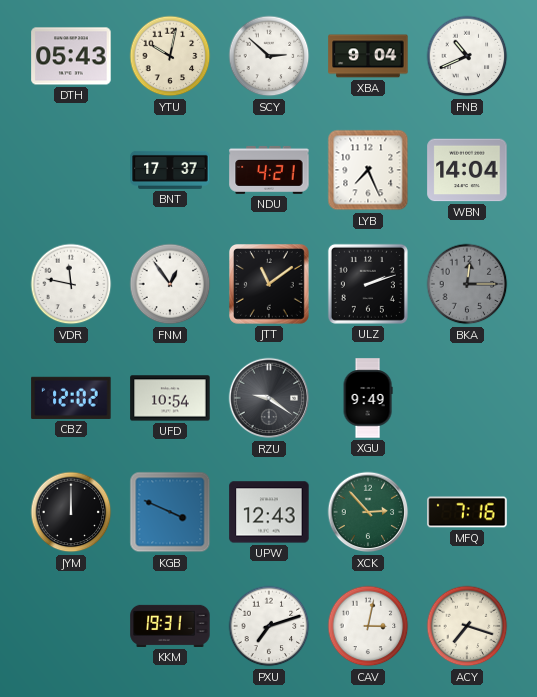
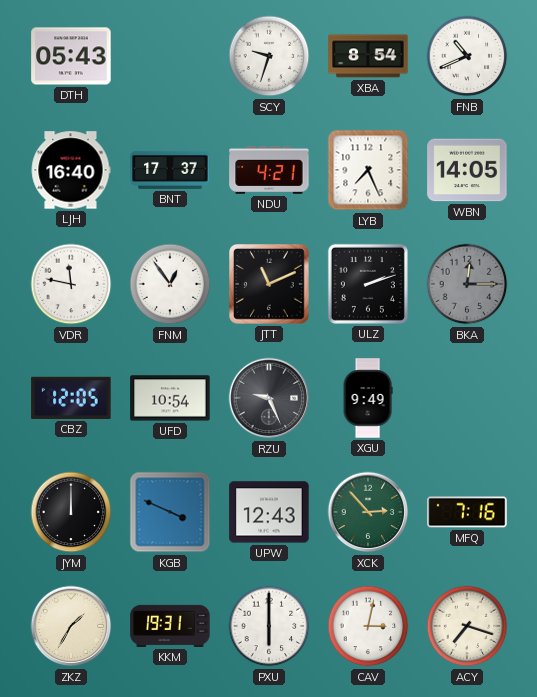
YTU: 10:02 -> none (170, 56)
SCY: 2:52 -> 9:33 (269, 56)
XBA: 9:04 -> 8:54 (368, 56)
LJH: none -> 16:40 (71, 170)
WBN: 14:04 -> 14:05 (467, 170)
JTT: 11:09 -> 11:11 (270, 285)
CBZ: 12:02 -> 12:05 (71, 398)
RZU: 9:21 -> 9:26 (269, 398)
ZKZ: none -> 1:35 (71, 626)
PXU: 7:12 -> 6:00 (269, 626)
